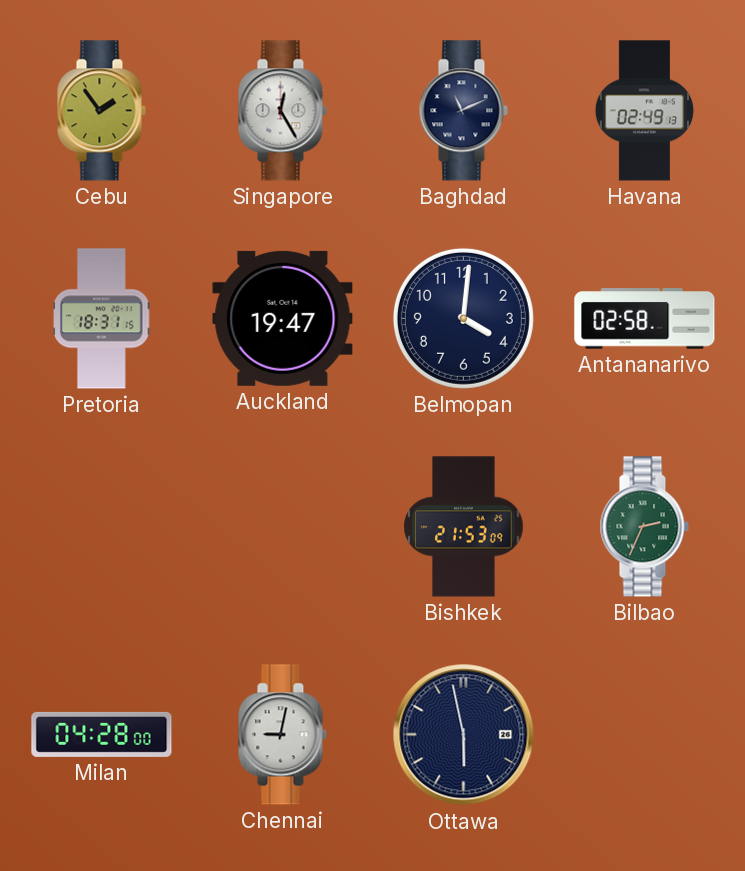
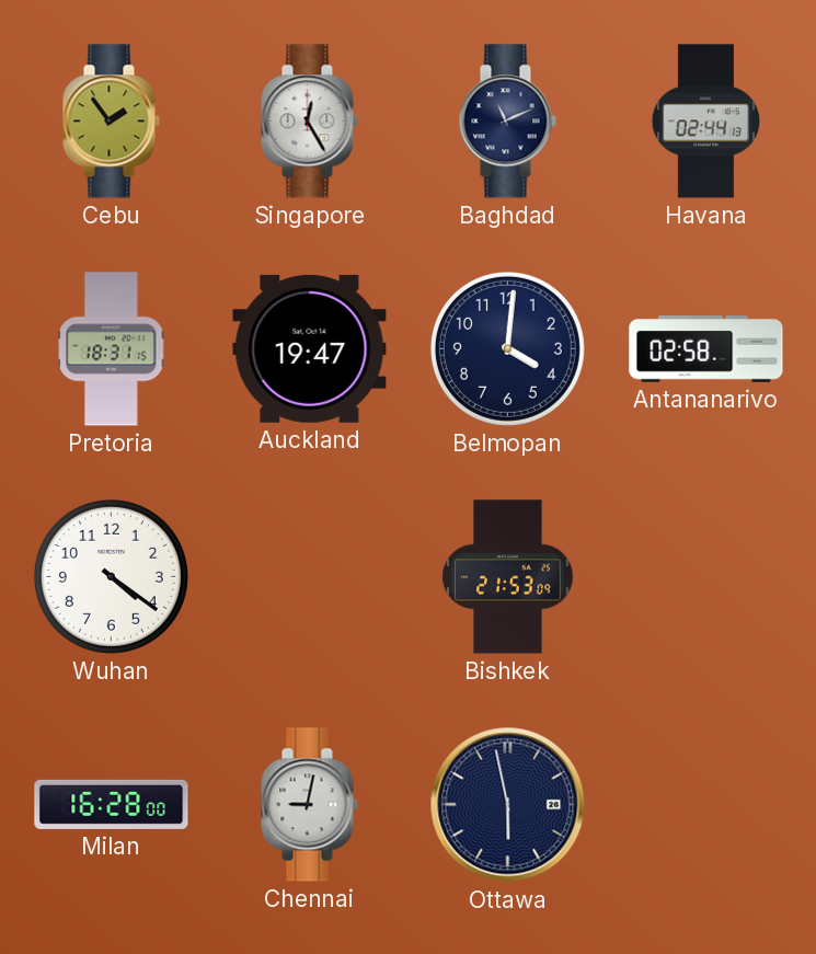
Havana: 02:49 -> 02:44 (705, 122)
Wuhan: none -> 4:21 (111, 576)
Bilbao: 2:34 -> none (644, 527)
Milan: 04:28 -> 16:28 (112, 804)
